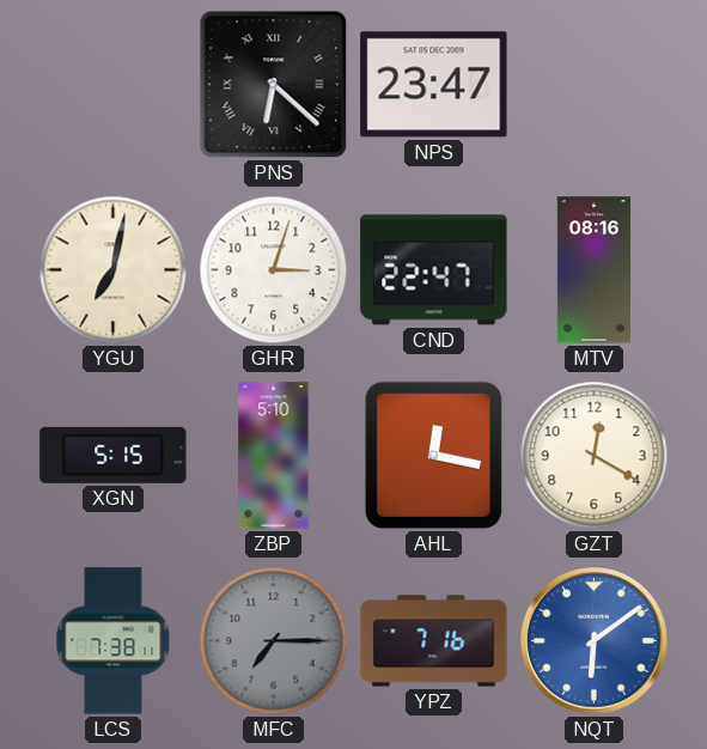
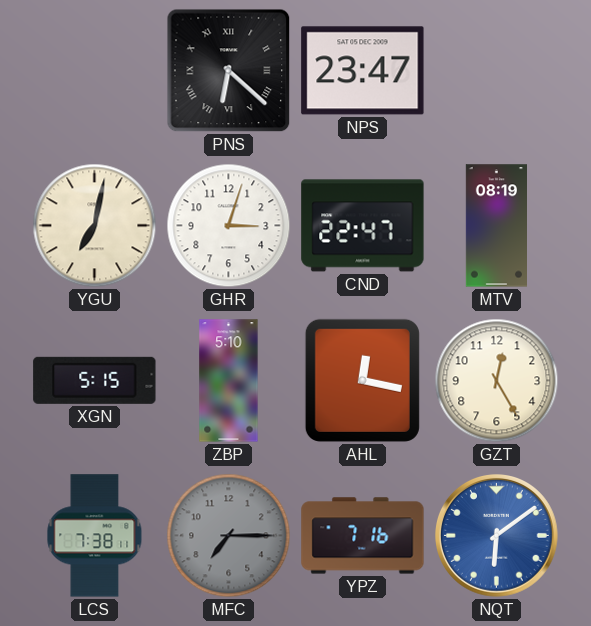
MTV: 08:16 -> 08:19 (496, 226)
GZT: 12:20 -> 12:25 (497, 381)
